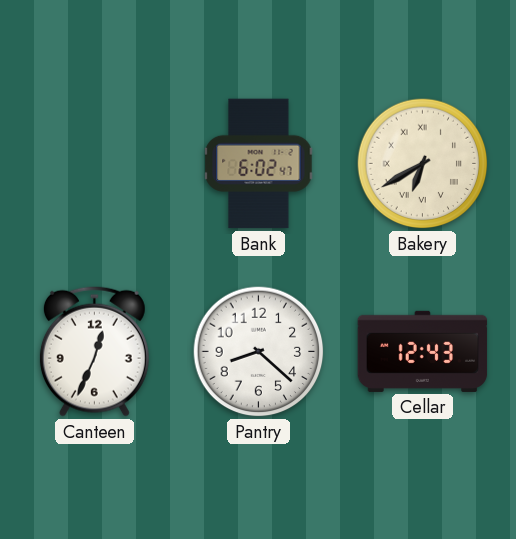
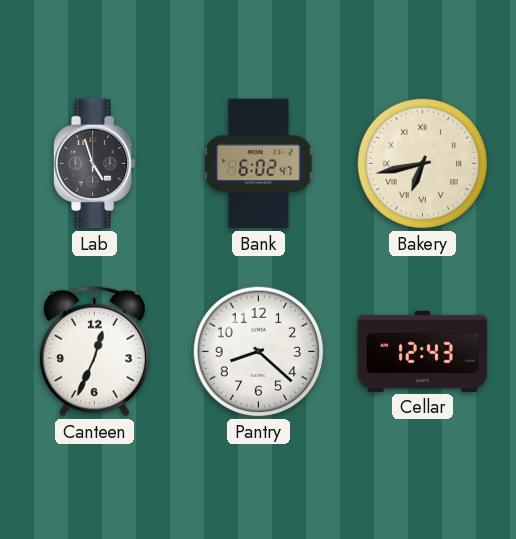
Lab: none -> 4:57 (95, 164)
Bakery: 6:40 -> 6:43 (423, 164)
